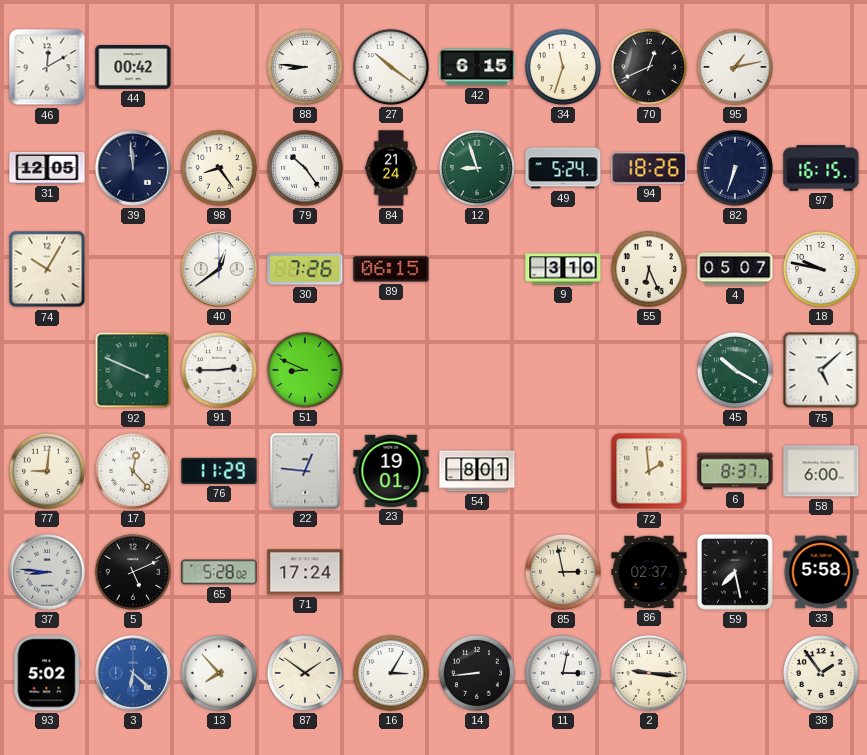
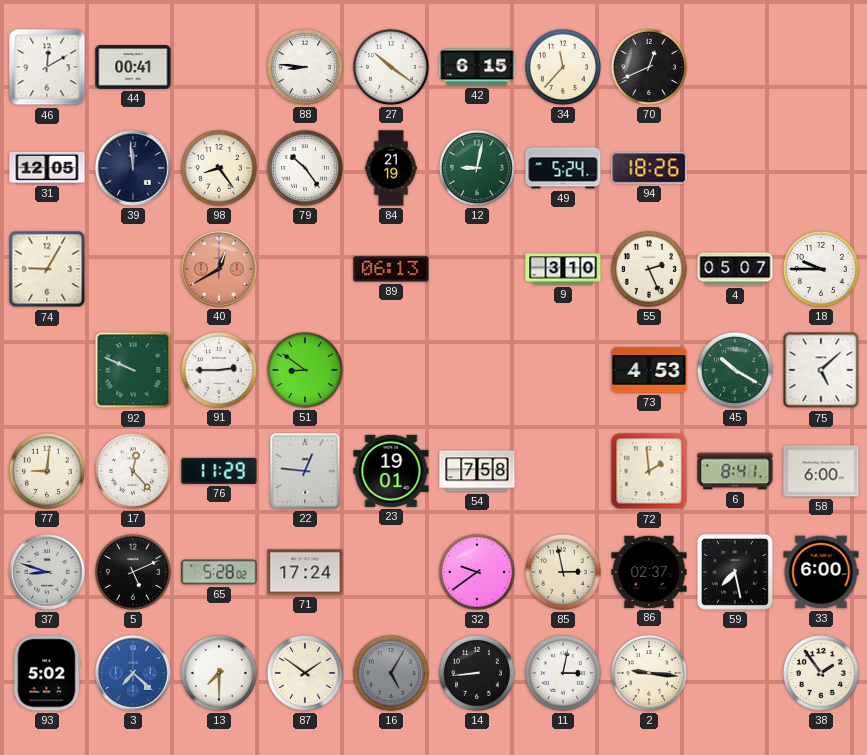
44: 00:42 -> 00:41 (133, 68)
34: 11:33 -> 11:37 (563, 67)
95: 1:13 -> none (735, 67)
84: 21:24 -> 21:19 (391, 168)
12: 8:57 -> 9:02 (477, 168)
82: 6:33 -> none (735, 168)
97: 16:15 -> none (821, 168)
74: 10:05 -> 9:05 (47, 269)
40: 12:39 -> 12:40 (219, 269)
40 dial: white -> salmon (219, 269)
30: 7:26 -> none (305, 269)
89: 06:15 -> 06:13 (391, 269)
55: 6:26 -> 2:26 (649, 269)
18: 9:47 -> 9:45 (821, 269)
92: 3:49 -> 9:49 (133, 370)
51: 8:49 -> 8:51 (305, 370)
73: none -> 4:53 (649, 370)
54: 8:01 -> 7:58 (477, 471)
6: 8:37 -> 8:41 (735, 471)
37: 8:46 -> 8:48 (47, 572)
32: none -> 9:39 (477, 572)
33: 5:58 -> 6:00 (821, 572)
3: 6:22 -> 7:22 (133, 673)
13: 7:53 -> 7:30 (219, 673)
16: 3:05 -> 5:05 (391, 673)
16 dial: white -> grey (391, 673)
